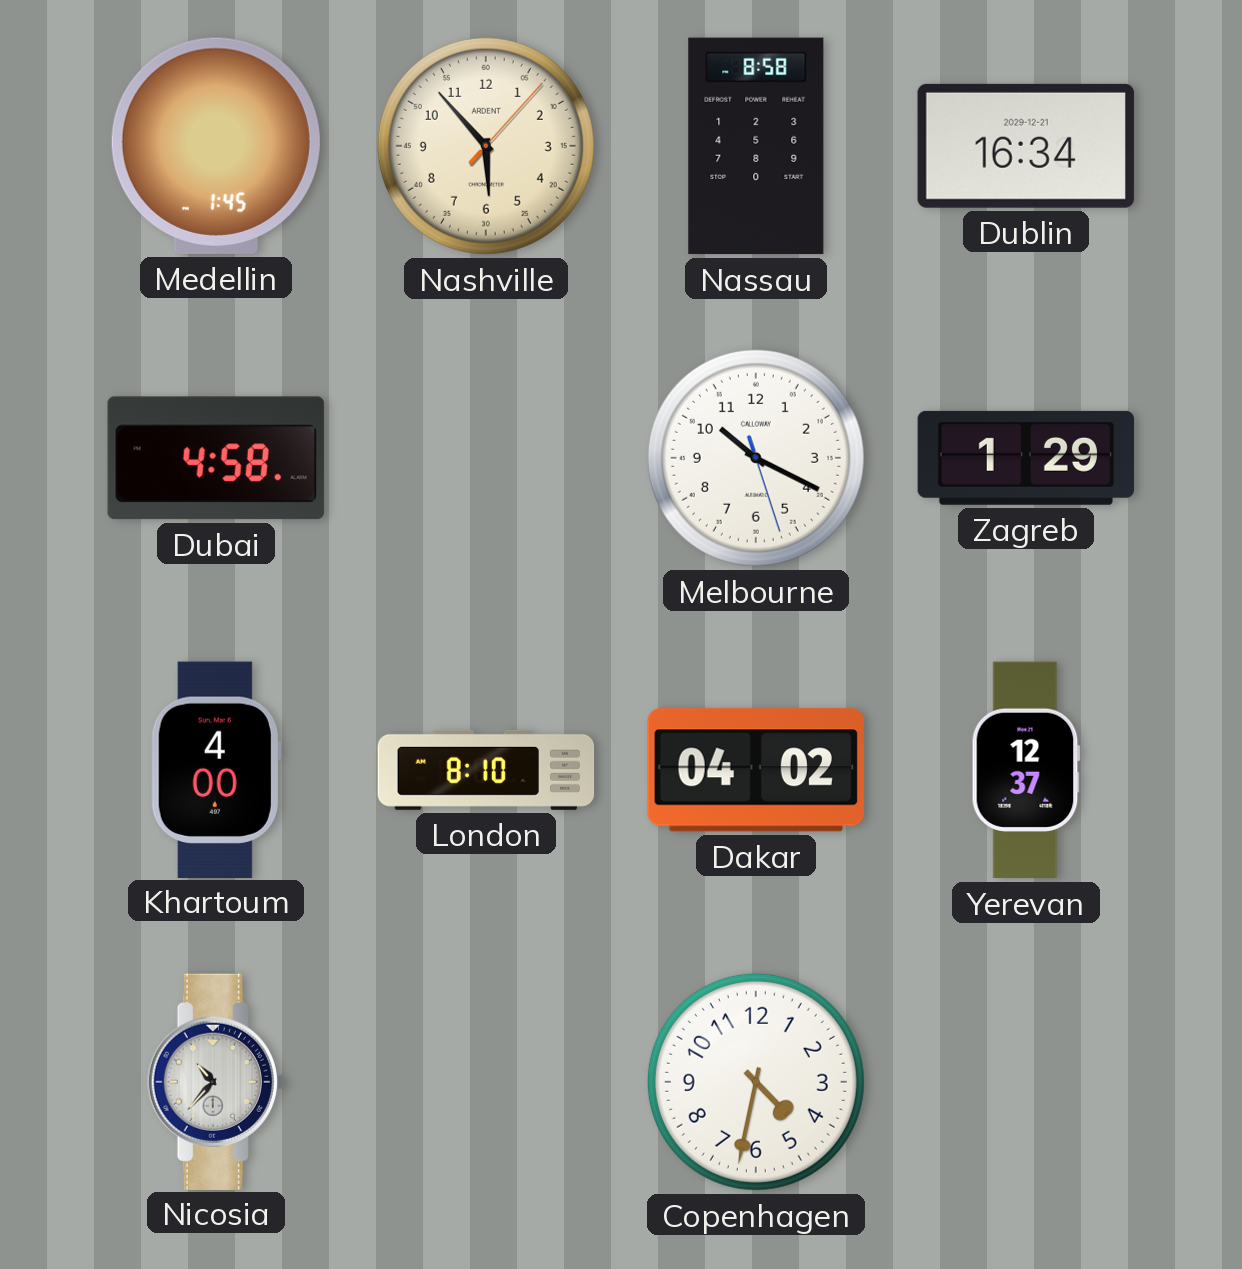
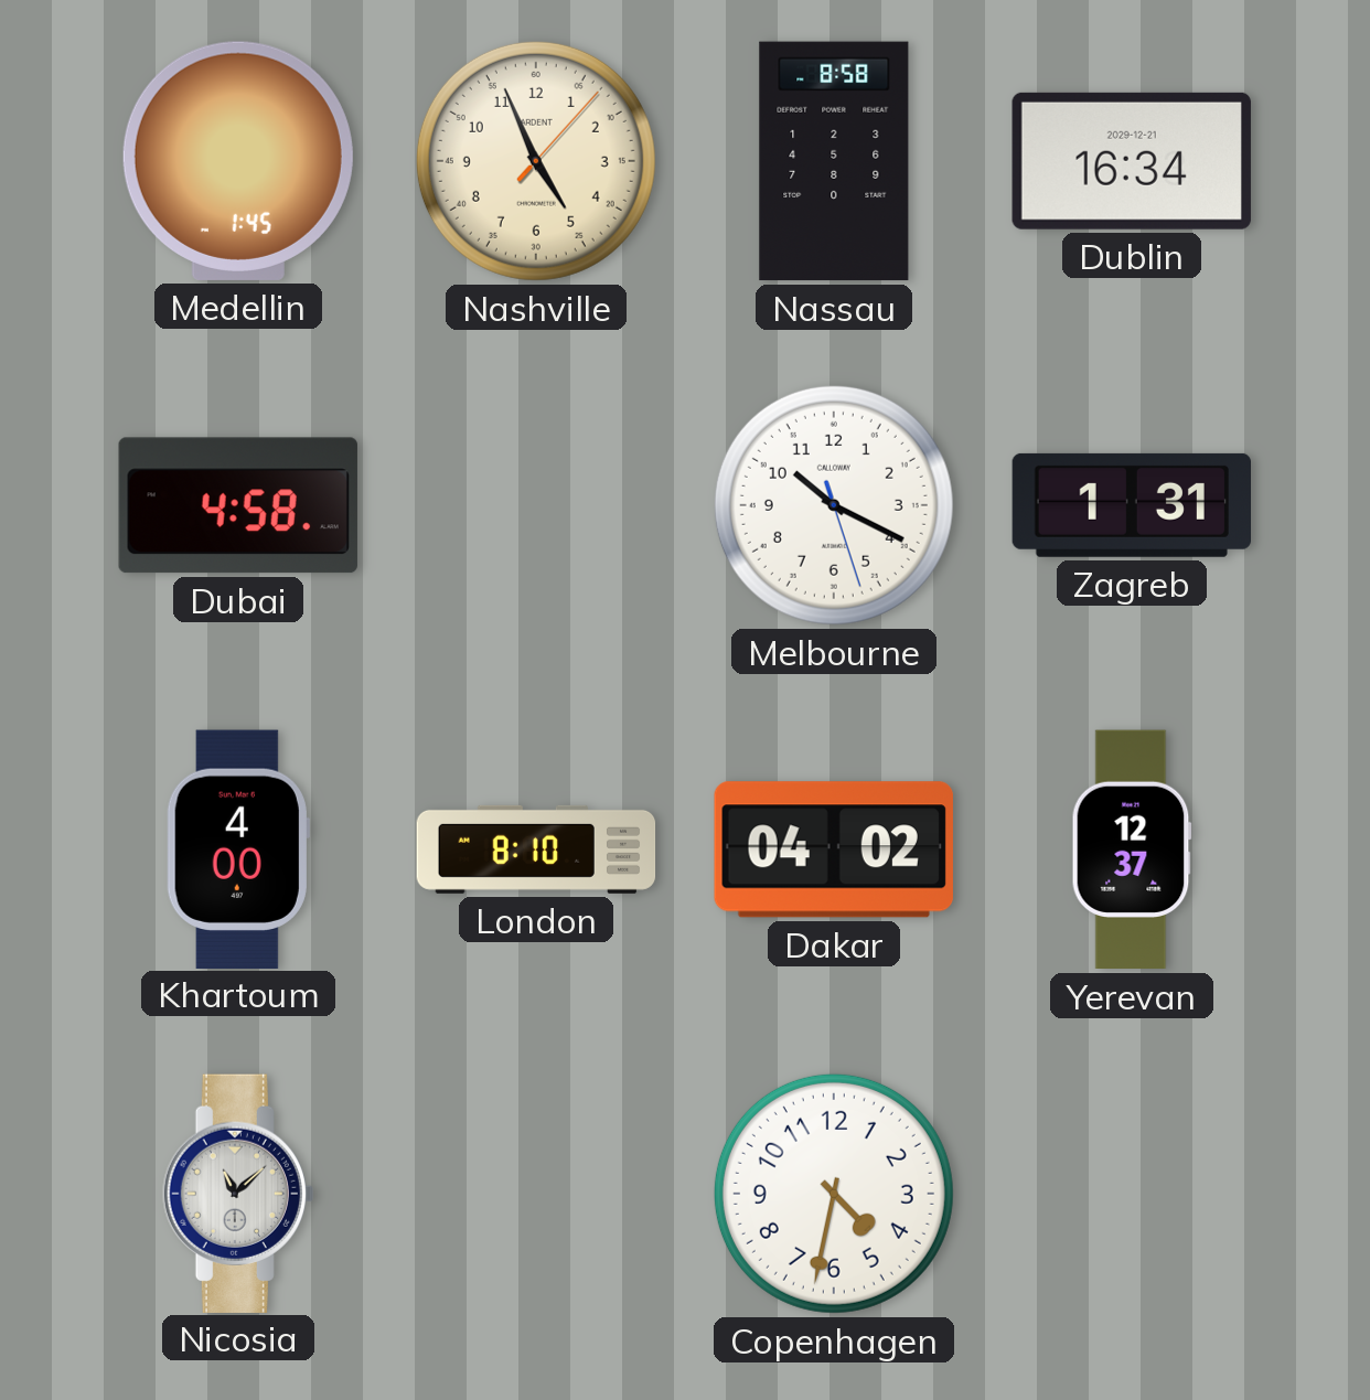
Nashville: 5:53 -> 4:56 (536, 161)
Zagreb: 1:29 -> 1:31 (1131, 505)
Nicosia: 10:37 -> 11:08 (238, 1193)
